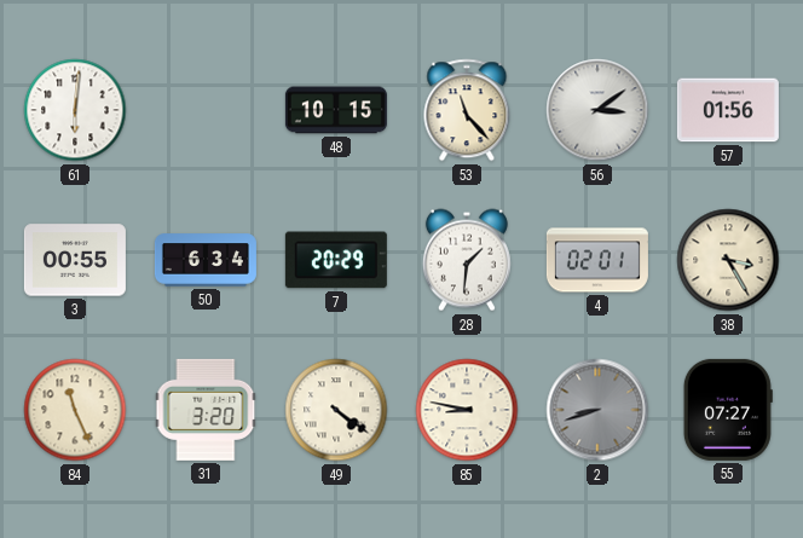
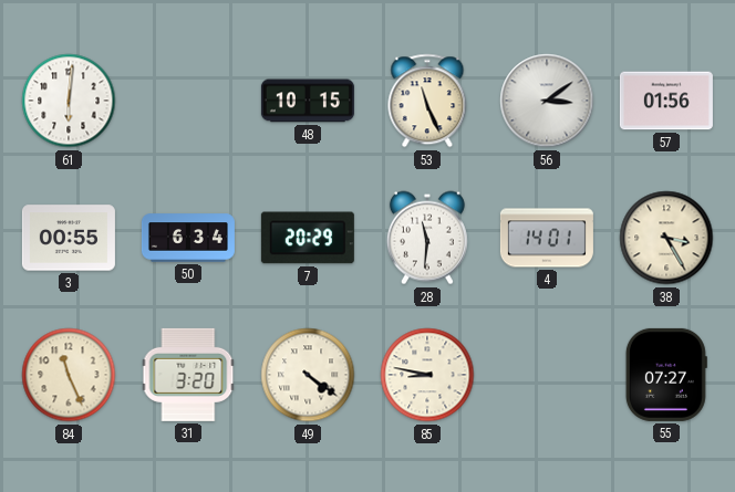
53: 11:23 -> 11:26 (427, 101)
28: 1:31 -> 11:31 (427, 238)
4: 02:01 -> 14:01 (547, 238)
2: 8:42 -> none (597, 410)
